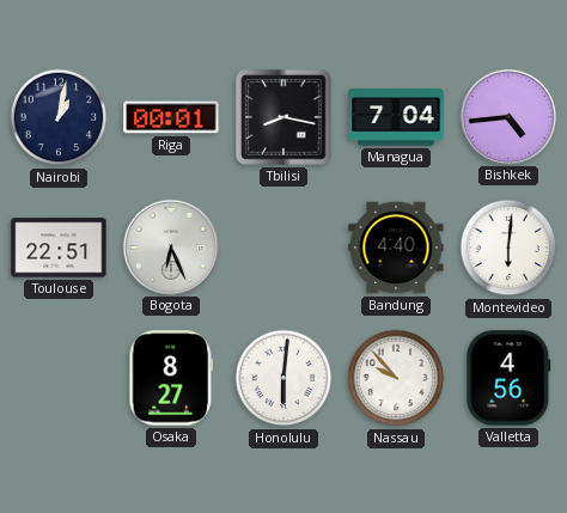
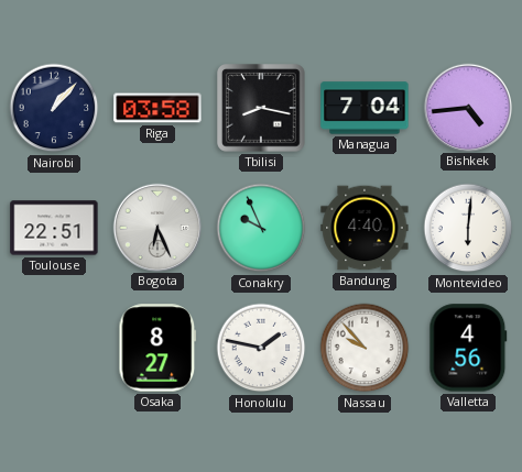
Nairobi: 1:02 -> 1:07 (54, 108)
Riga: 00:01 -> 03:58 (157, 108)
Conakry: none -> 9:56 (261, 228)
Honolulu: 6:01 -> 1:47 (261, 348)
